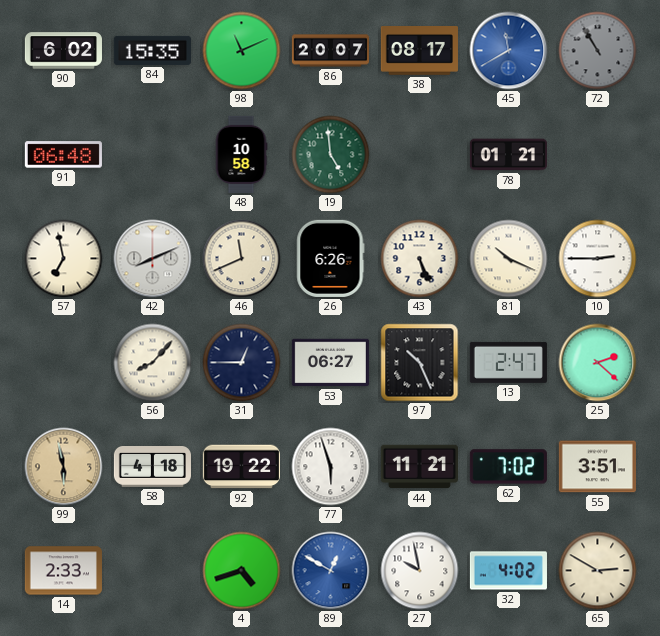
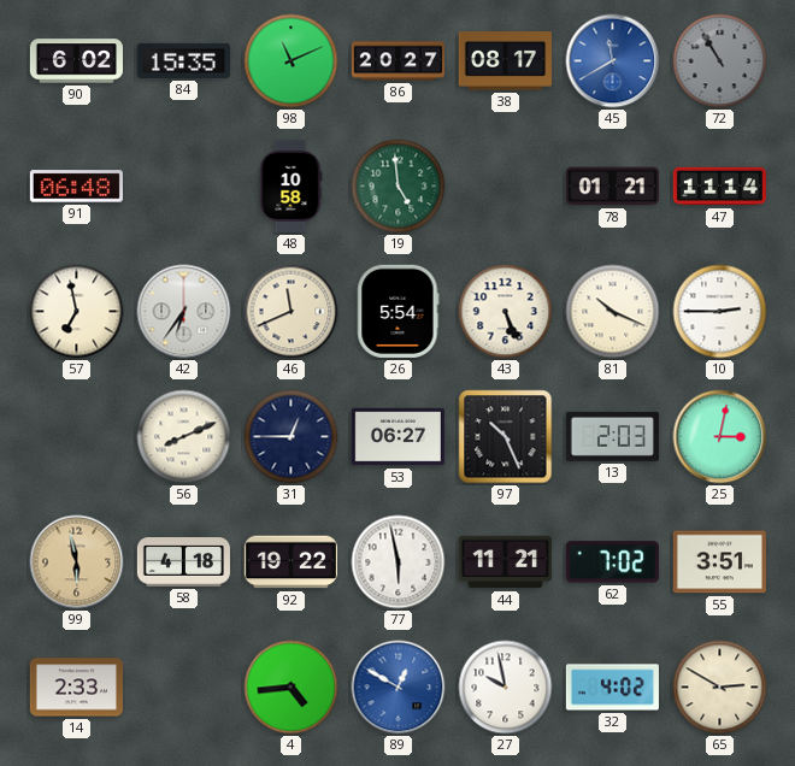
86: 20:07 -> 20:27 (397, 61)
47: none -> 11:14 (719, 187)
42: 8:11 -> 6:36 (184, 312)
26: 6:26 -> 5:54 (399, 311)
56: 8:07 -> 8:11 (184, 437)
13: 2:47 -> 2:03 (612, 436)
25: 2:22 -> 3:02 (720, 437)
77: 5:57 -> 5:58 (399, 562)
4: 4:42 -> 4:44 (291, 688)
